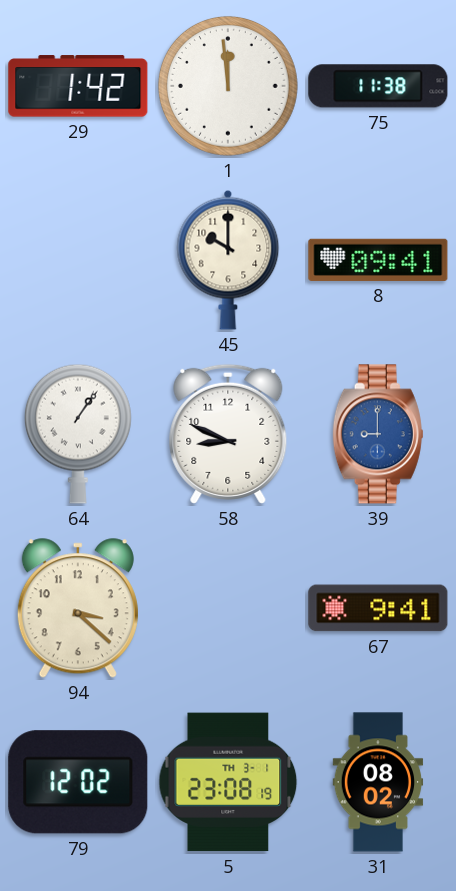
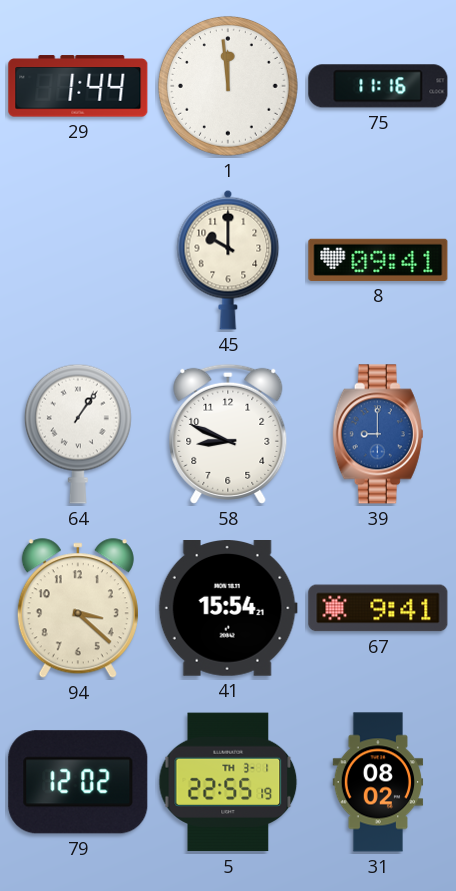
29: 1:42 -> 1:44 (78, 86)
75: 11:38 -> 11:16 (378, 86)
41: none -> 15:54 (228, 609)
5: 23:08 -> 22:55 (228, 782)
